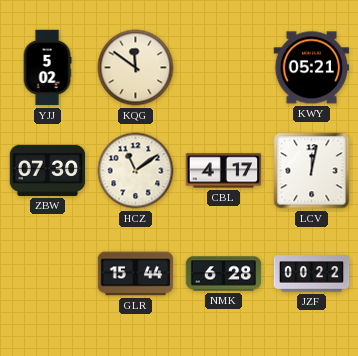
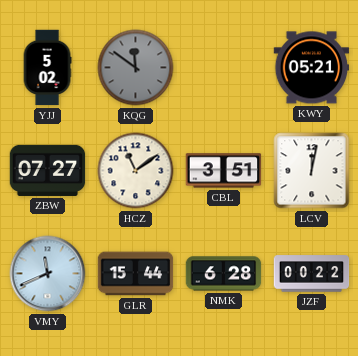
KQG dial: cream -> grey (136, 68)
ZBW: 07:30 -> 07:27 (48, 170)
CBL: 4:17 -> 3:51 (224, 171)
VMY: none -> 11:41 (48, 274)
